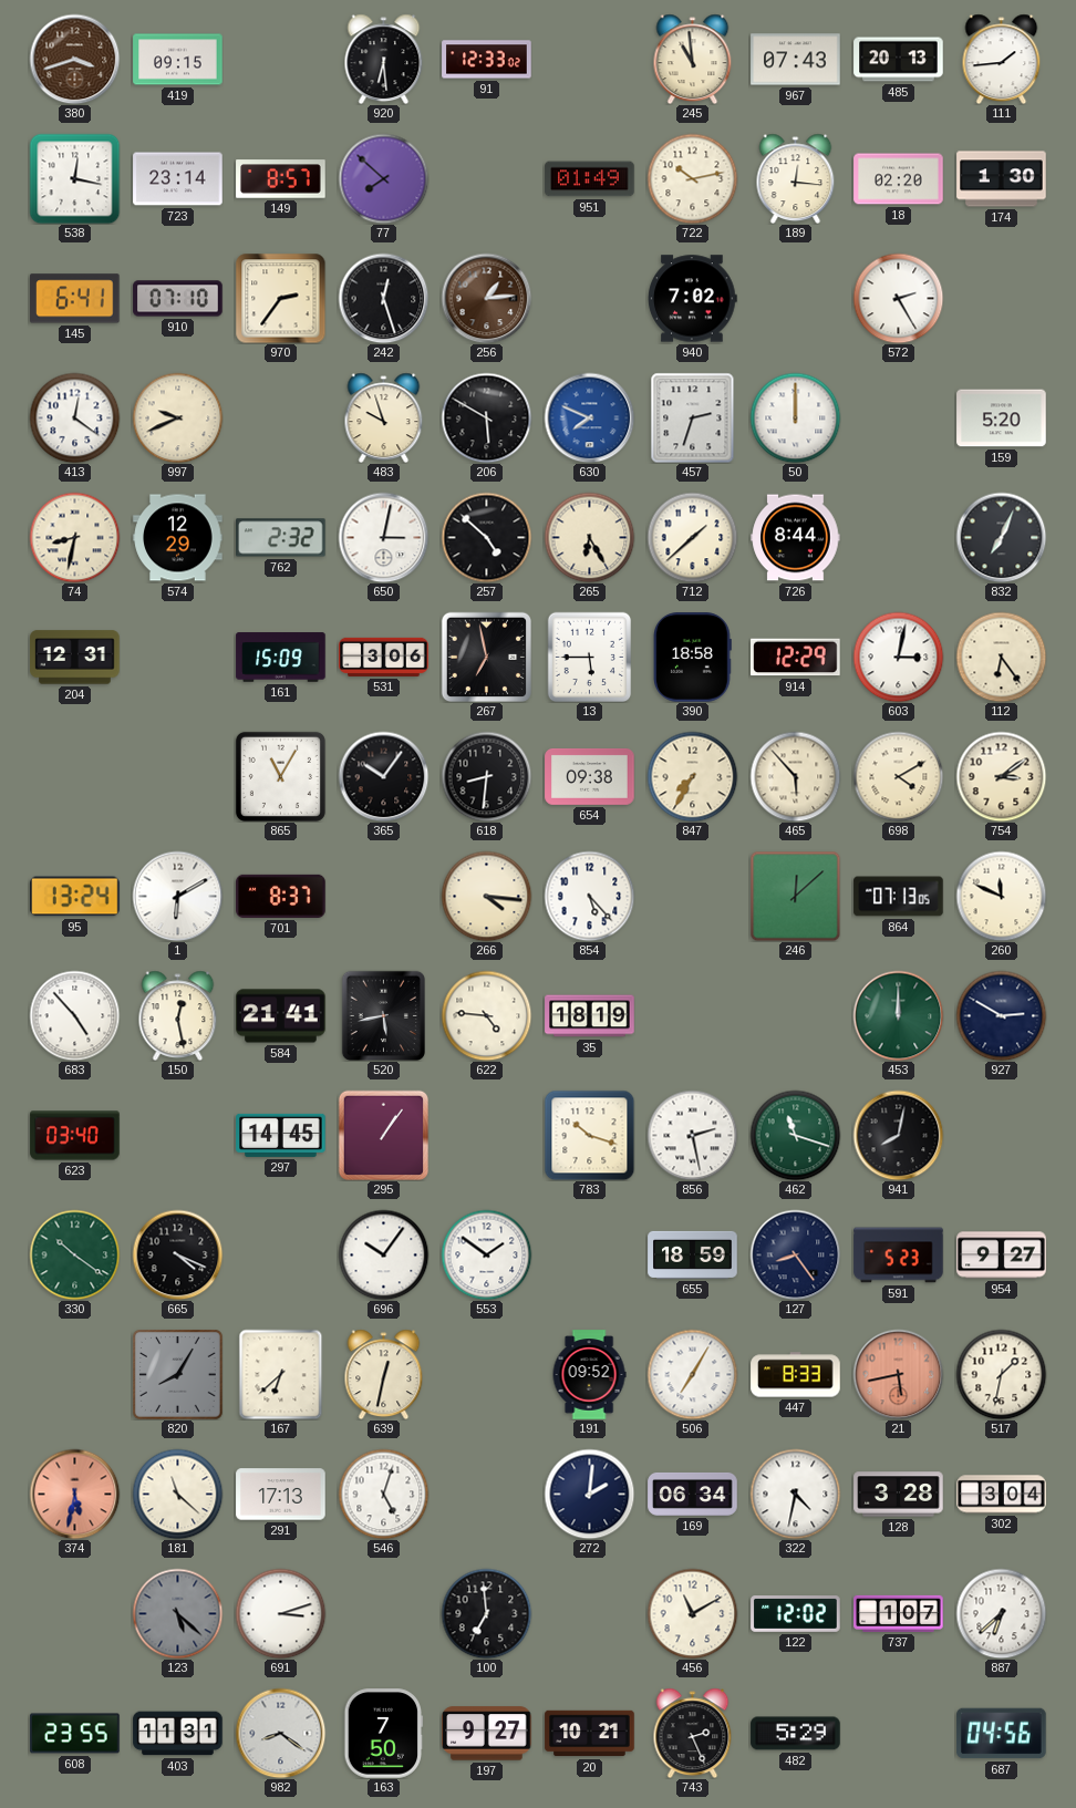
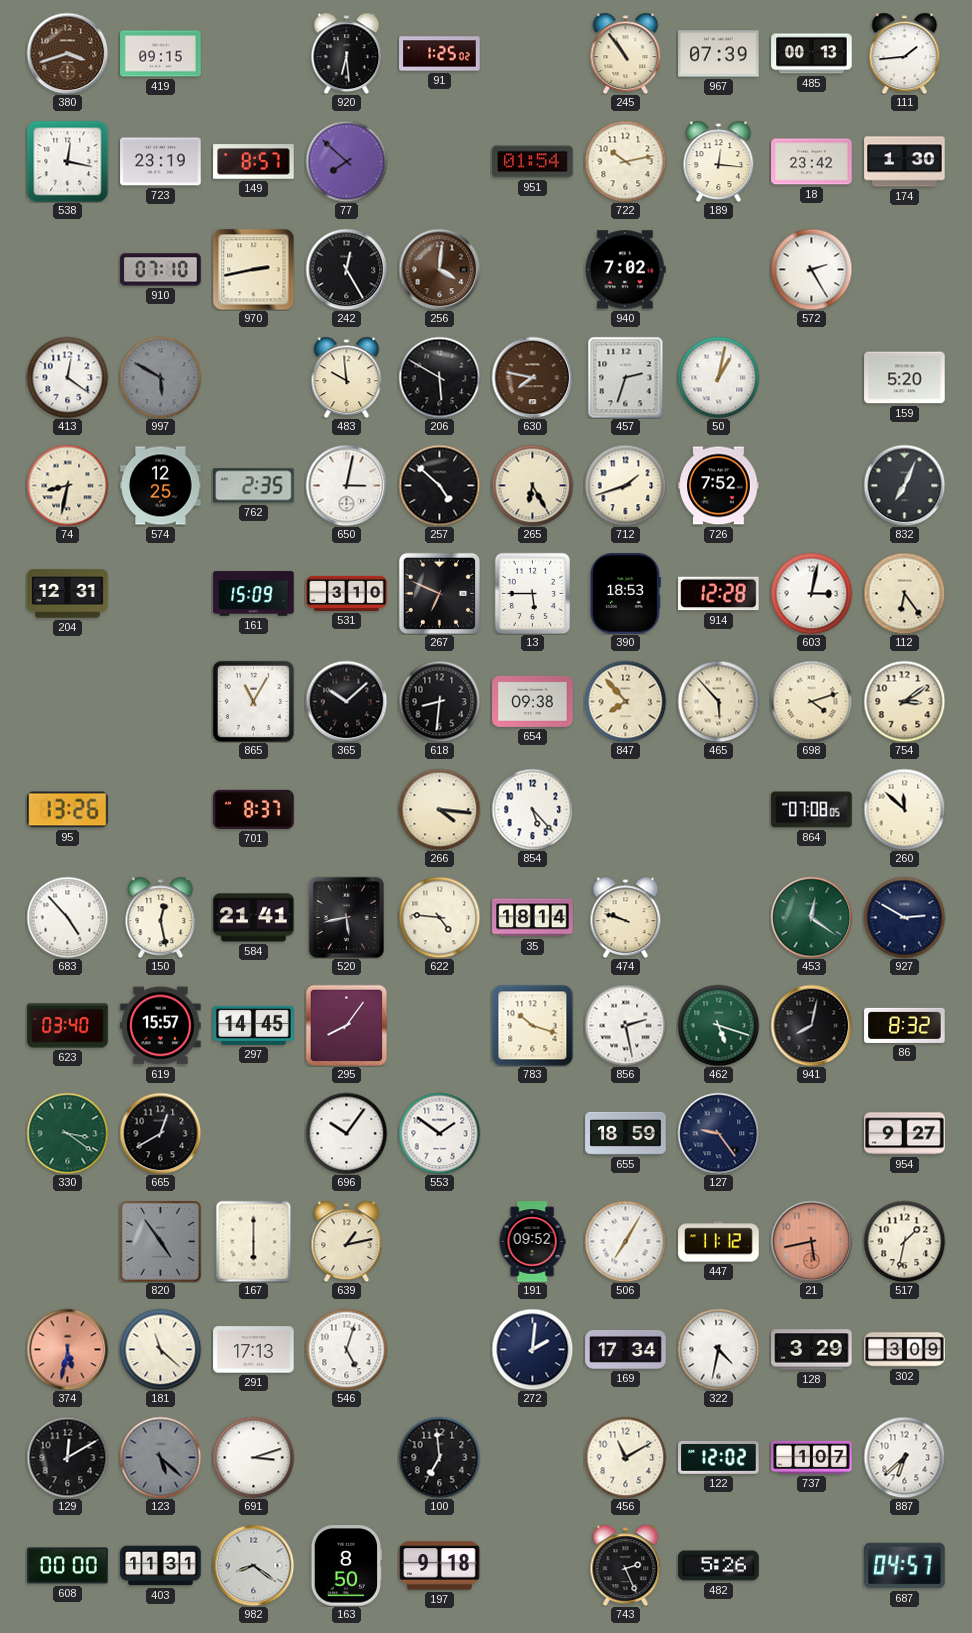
91: 12:33 -> 1:25 (440, 54)
245: 10:59 -> 10:54 (626, 53)
967: 07:43 -> 07:39 (719, 54)
485: 20:13 -> 00:13 (812, 54)
723: 23:14 -> 23:19 (161, 162)
951: 01:49 -> 01:54 (533, 162)
18: 02:20 -> 23:42 (812, 162)
145: 6:41 -> none (75, 299)
970: 2:36 -> 2:43 (253, 269)
242: 12:27 -> 12:25 (346, 269)
256: 1:14 -> 4:01 (439, 269)
997: 9:41 -> 5:50 (160, 377)
997 dial: cream -> grey (160, 377)
483: 9:57 -> 9:59 (347, 377)
630: 7:49 -> 7:47 (532, 377)
630 dial: blue -> brown (532, 377)
50: 12:00 -> 1:02 (718, 377)
574: 12:29 -> 12:25 (161, 486)
762: 2:32 -> 2:35 (254, 486)
712: 1:38 -> 1:42 (625, 485)
726: 8:44 -> 7:52 (719, 486)
531: 3:06 -> 3:10 (347, 593)
267: 6:58 -> 6:49 (439, 593)
390: 18:58 -> 18:53 (626, 594)
914: 12:29 -> 12:28 (719, 594)
365: 10:06 -> 10:08 (346, 701)
847: 7:35 -> 7:53 (625, 701)
698: 4:10 -> 4:12 (811, 701)
95: 13:24 -> 13:26 (68, 810)
1: 6:10 -> none (177, 896)
246: 12:08 -> none (795, 896)
864: 07:13 -> 07:08 (812, 810)
260: 11:49 -> 11:52 (904, 809)
35: 18:19 -> 18:14 (533, 918)
474: none -> 9:48 (626, 917)
453: 12:00 -> 12:21 (811, 917)
619: none -> 15:57 (161, 1026)
295: 1:06 -> 8:06 (346, 1025)
462: 11:18 -> 5:18 (718, 1025)
86: none -> 8:32 (905, 1025)
330: 10:21 -> 3:21 (67, 1133)
665: 4:19 -> 12:40 (160, 1133)
127: 8:24 -> 9:24 (718, 1133)
591: 5:23 -> none (899, 1256)
820: 8:05 -> 4:54 (161, 1242)
167: 6:38 -> 6:00 (254, 1241)
639: 12:32 -> 1:13 (347, 1241)
447: 8:33 -> 11:12 (719, 1242)
169: 06:34 -> 17:34 (626, 1349)
128: 3:28 -> 3:29 (812, 1350)
302: 3:04 -> 3:09 (905, 1350)
129: none -> 12:10 (67, 1457)
608: 23:55 -> 00:00 (68, 1566)
163: 7:50 -> 8:50 (347, 1566)
197: 9:27 -> 9:18 (440, 1566)
20: 10:21 -> none (590, 1734)
482: 5:29 -> 5:26 (719, 1566)
687: 04:56 -> 04:57 (905, 1566)
